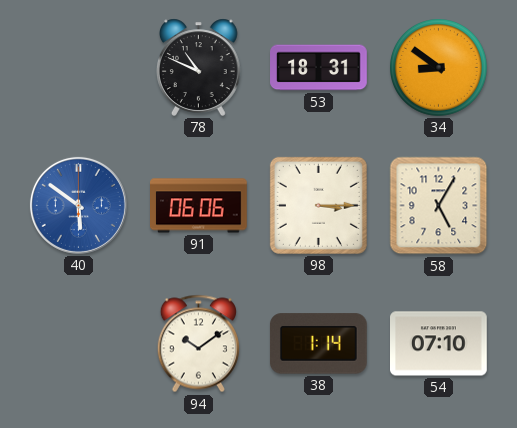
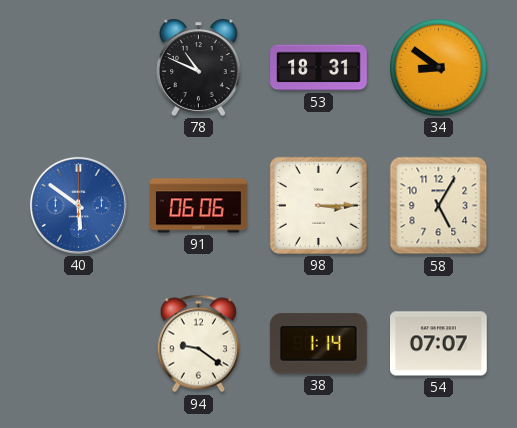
94: 10:09 -> 9:21 (198, 344)
54: 07:10 -> 07:07 (439, 344)
